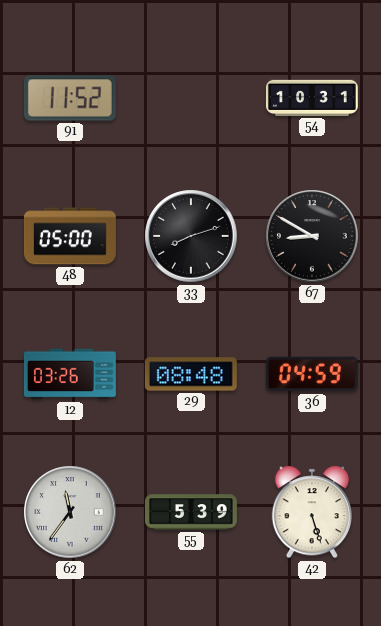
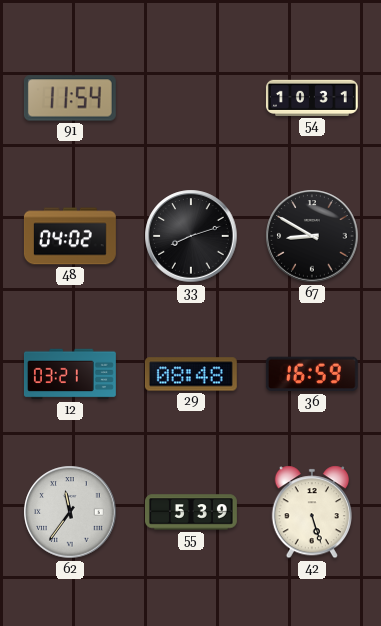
91: 11:52 -> 11:54 (70, 98)
48: 05:00 -> 04:02 (70, 236)
12: 03:26 -> 03:21 (70, 374)
36: 04:59 -> 16:59 (312, 374)
